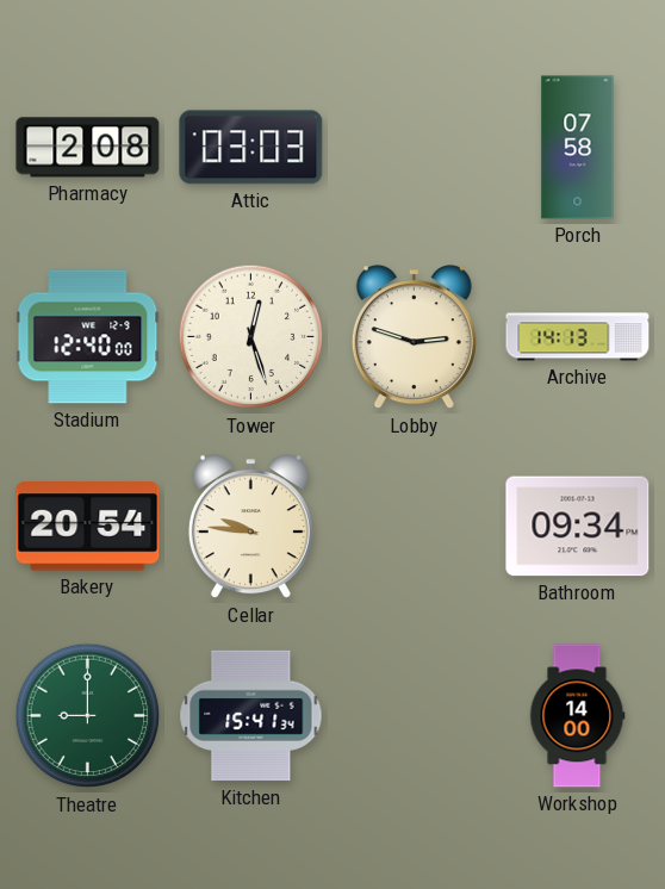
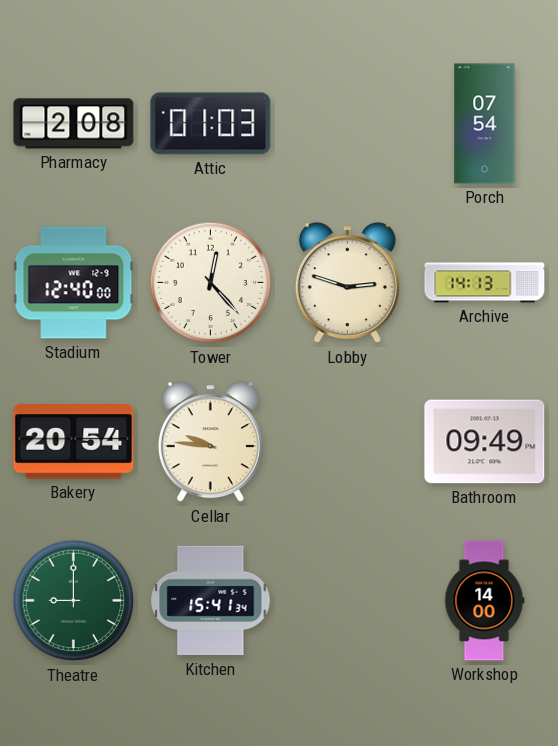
Attic: 03:03 -> 01:03 (211, 124)
Porch: 07:58 -> 07:54 (485, 124)
Tower: 12:27 -> 12:23 (211, 283)
Bathroom: 09:34 -> 09:49 (485, 442)
